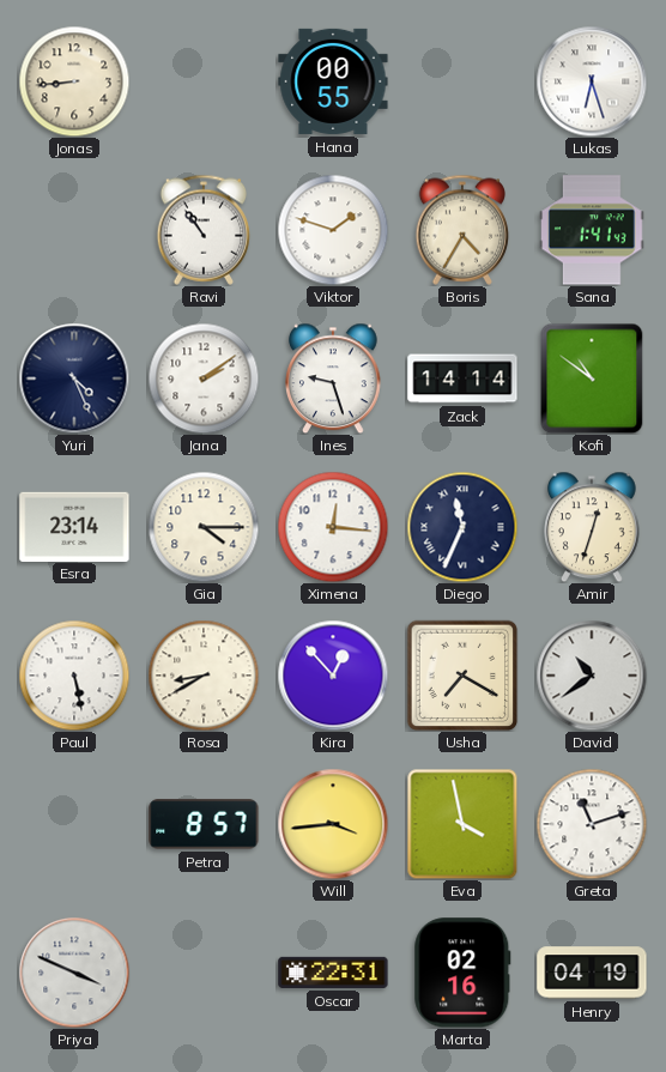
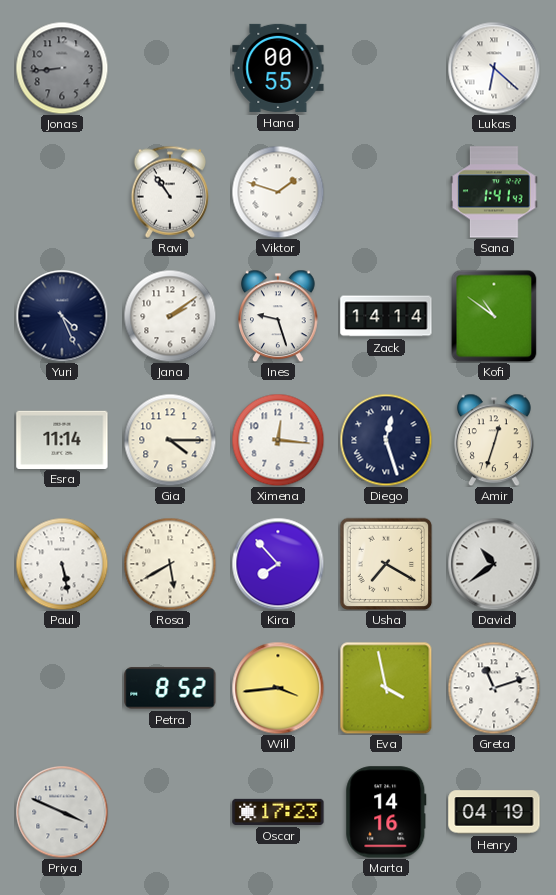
Jonas dial: cream -> grey (62, 68)
Lukas: 6:27 -> 6:22 (494, 68)
Boris: 4:35 -> none (462, 230)
Esra: 23:14 -> 11:14 (62, 439)
Diego: 11:34 -> 12:27 (386, 440)
Rosa: 8:40 -> 5:40 (170, 564)
Kira: 12:53 -> 7:53 (278, 564)
Petra: 8:57 -> 8:52 (170, 688)
Oscar: 22:31 -> 17:23 (278, 812)
Marta: 02:16 -> 14:16 (386, 812)
